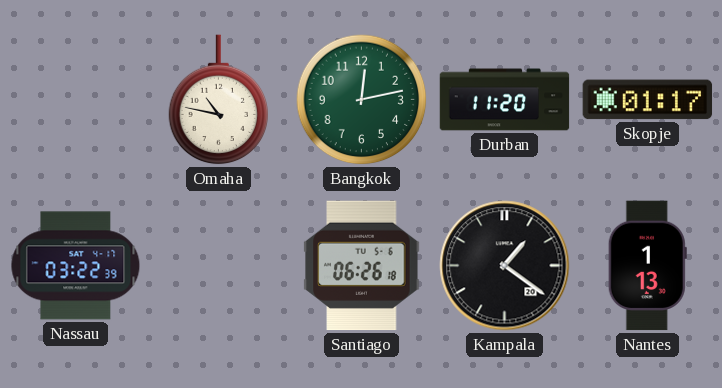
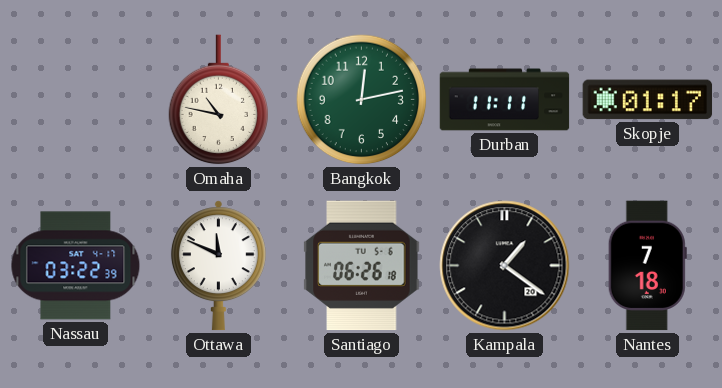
Durban: 11:20 -> 11:11 (505, 100)
Ottawa: none -> 11:49 (218, 266)
Nantes: 1:13 -> 7:18 (647, 266)
